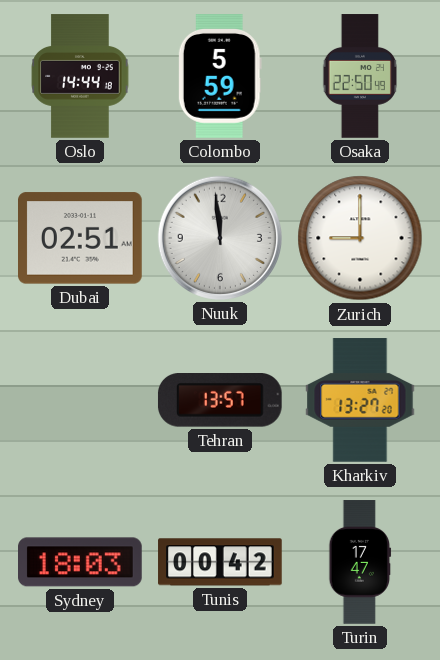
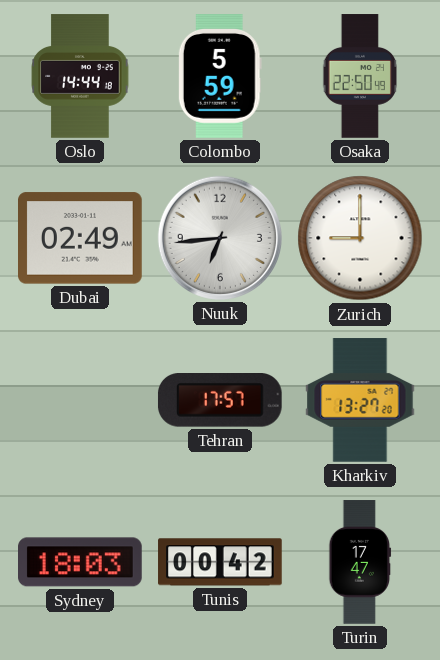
Dubai: 02:51 -> 02:49 (81, 238)
Nuuk: 11:59 -> 6:44 (220, 238)
Tehran: 13:57 -> 17:57 (220, 401)
